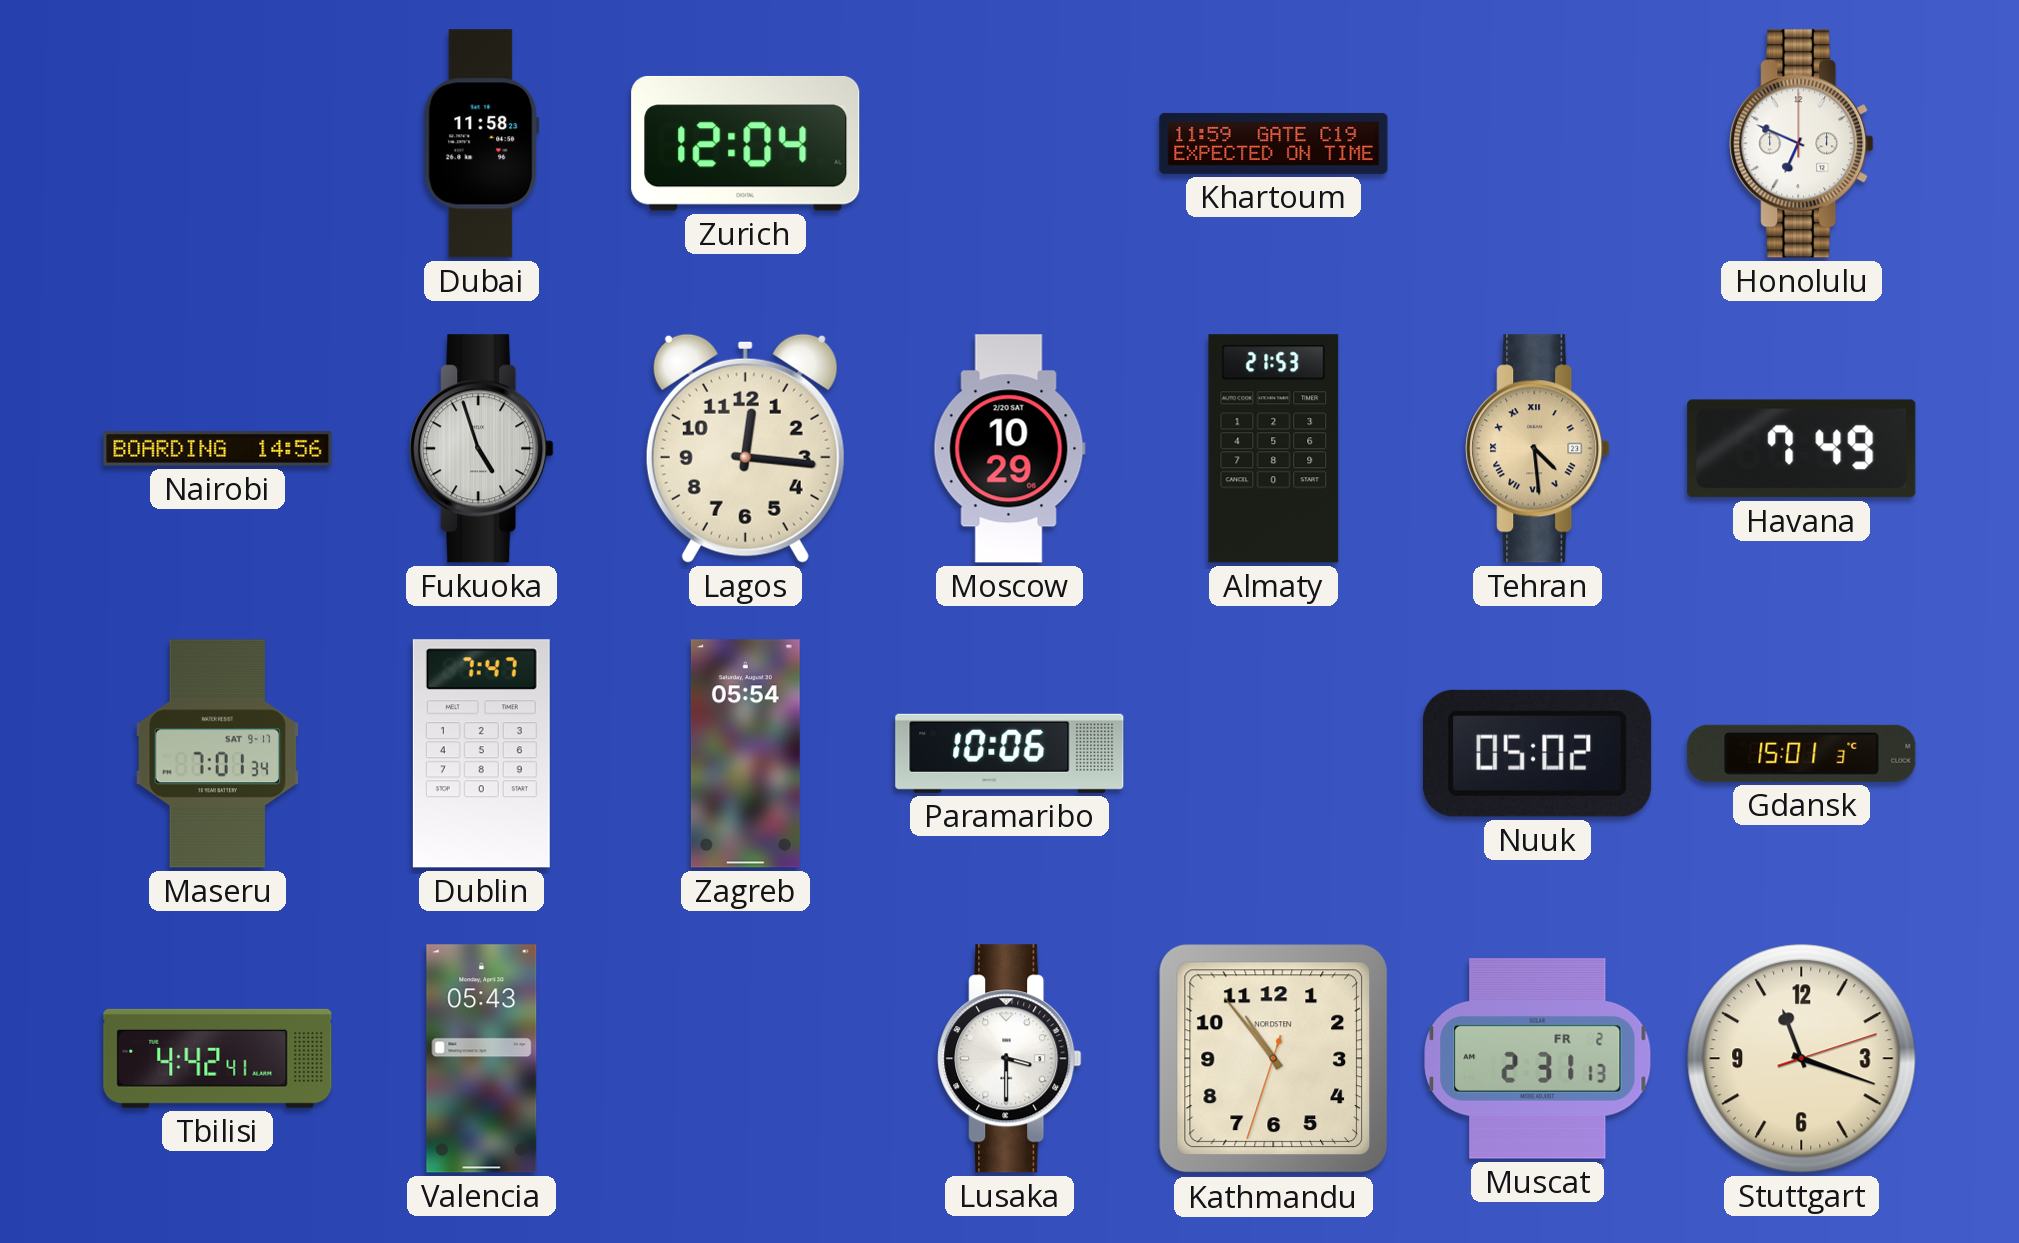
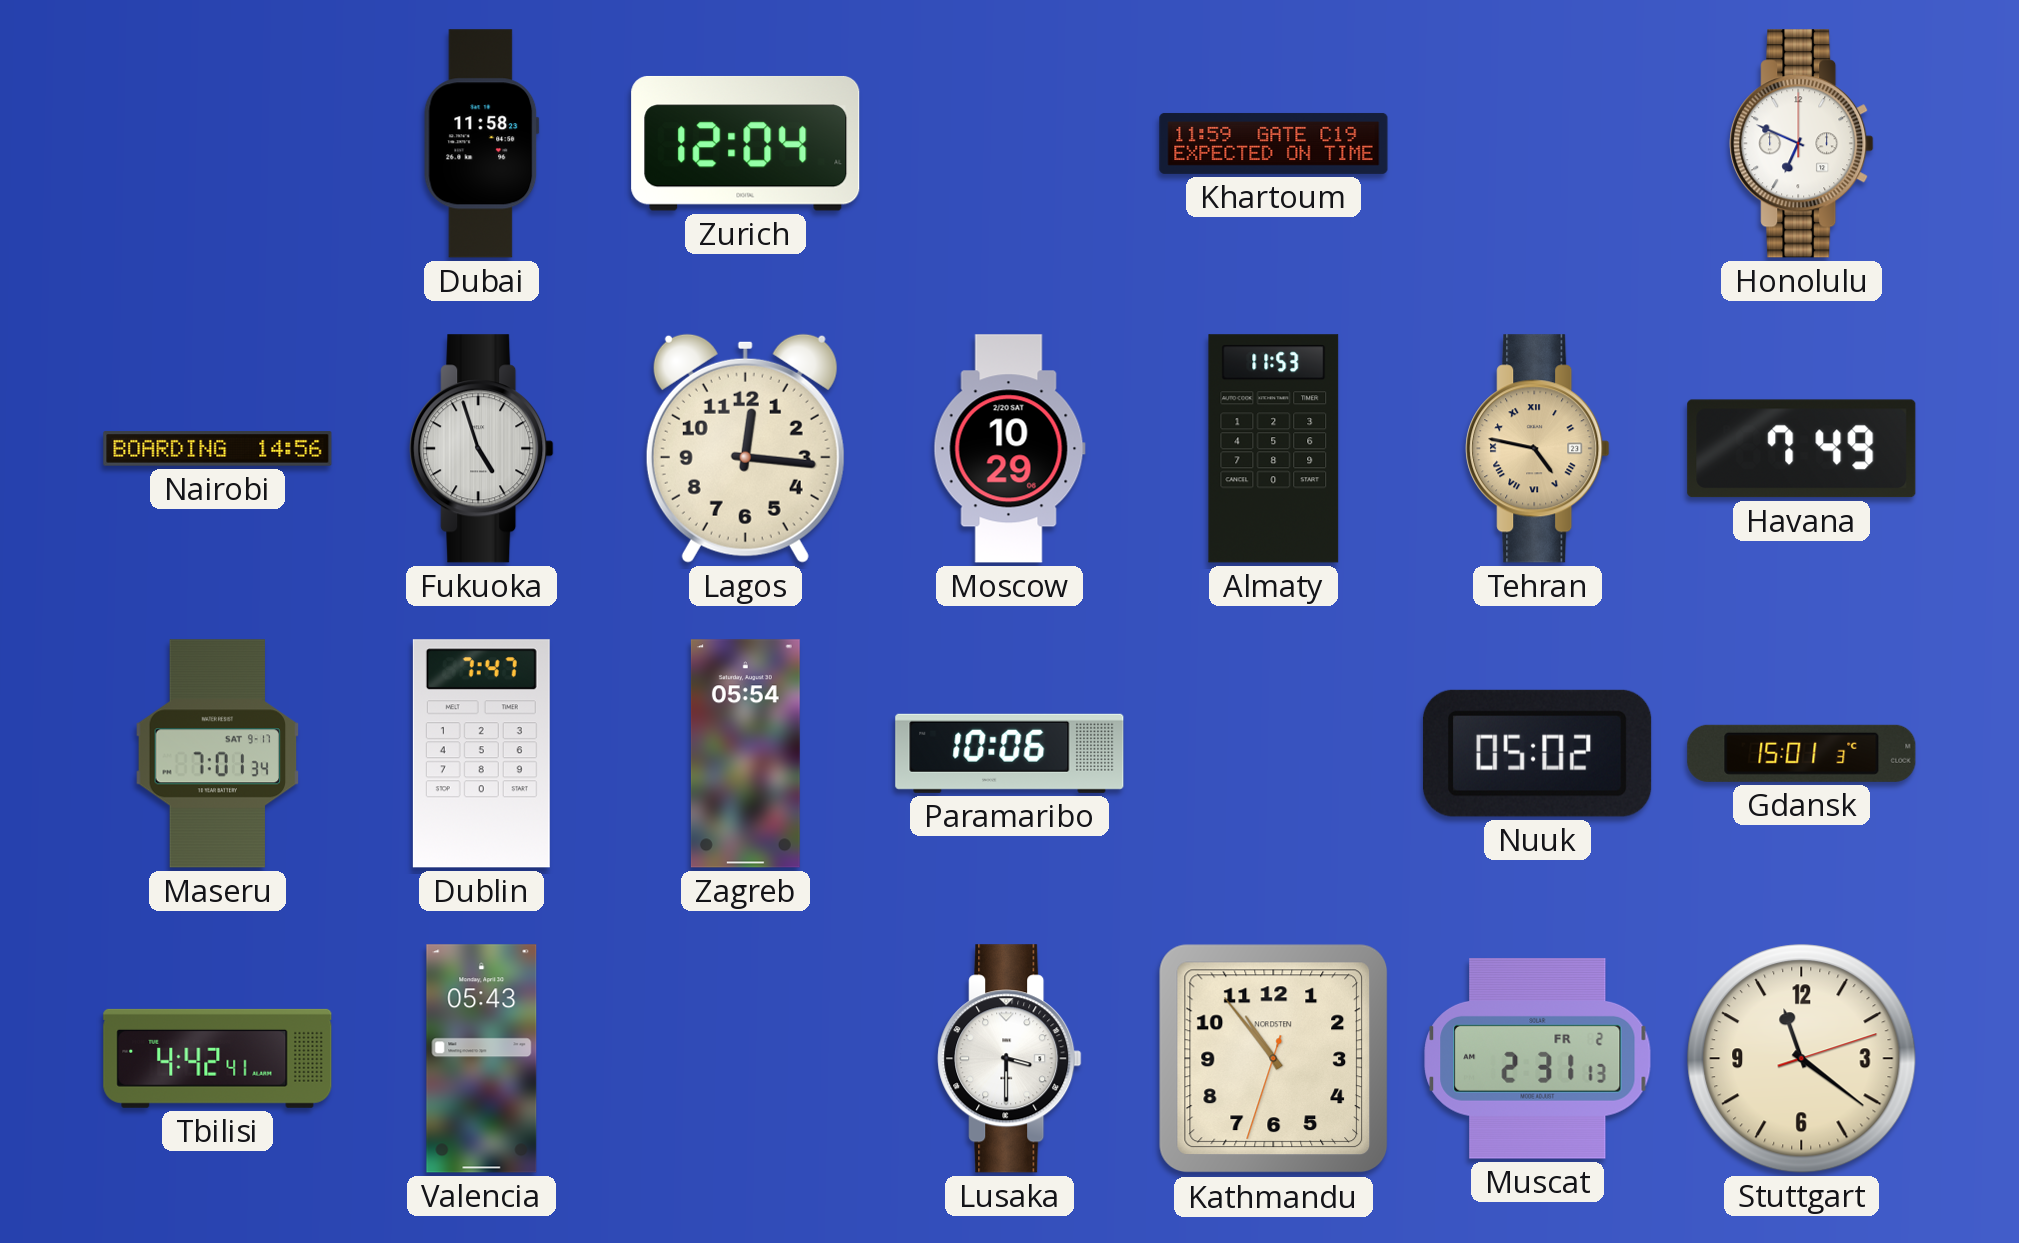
Almaty: 21:53 -> 11:53 (1274, 449)
Tehran: 4:29 -> 4:47 (1538, 449)
Stuttgart: 11:18 -> 11:21 (1802, 1059)
